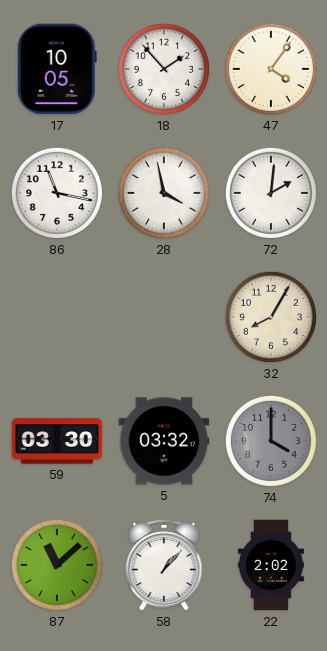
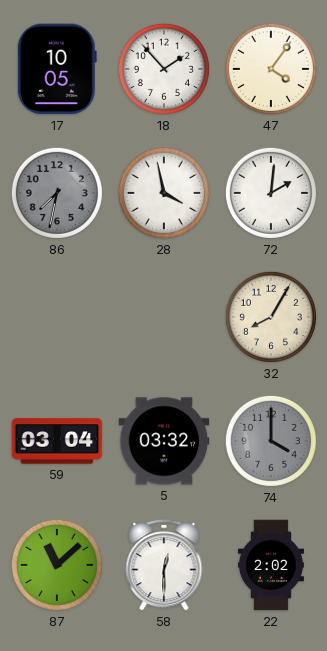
86: 11:17 -> 7:32 (57, 193)
86 dial: white -> grey (57, 193)
59: 03:30 -> 03:04 (57, 441)
58: 1:07 -> 12:30 (164, 565)
